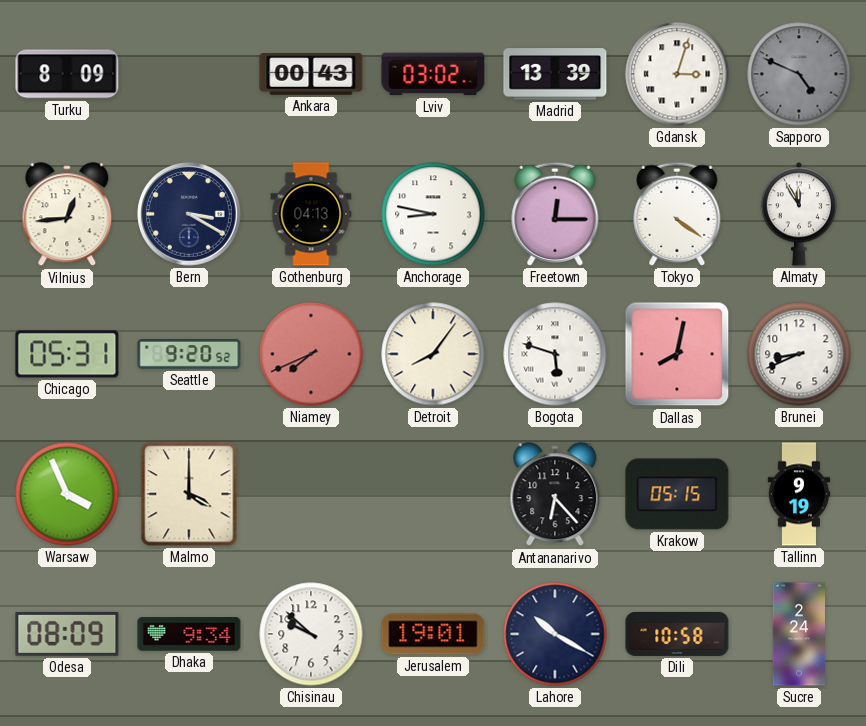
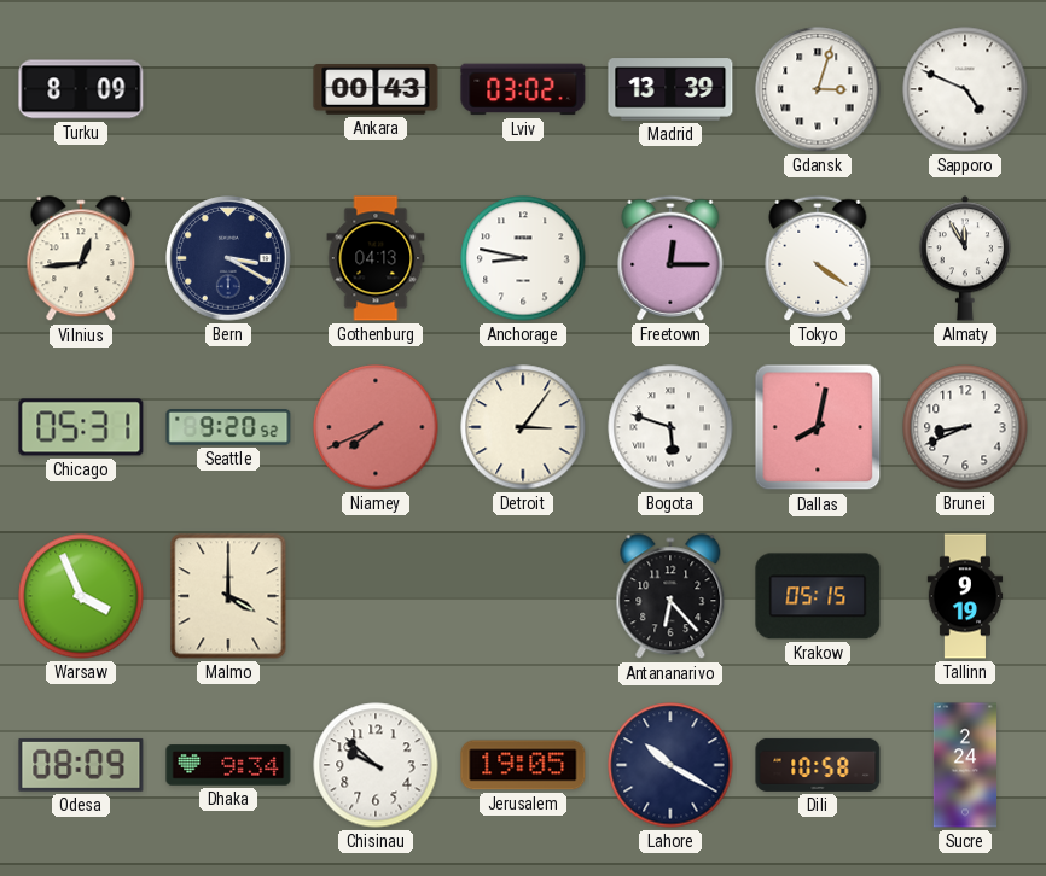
Sapporo dial: grey -> white (965, 89)
Detroit: 8:06 -> 3:06 (523, 427)
Jerusalem: 19:01 -> 19:05 (523, 765)
